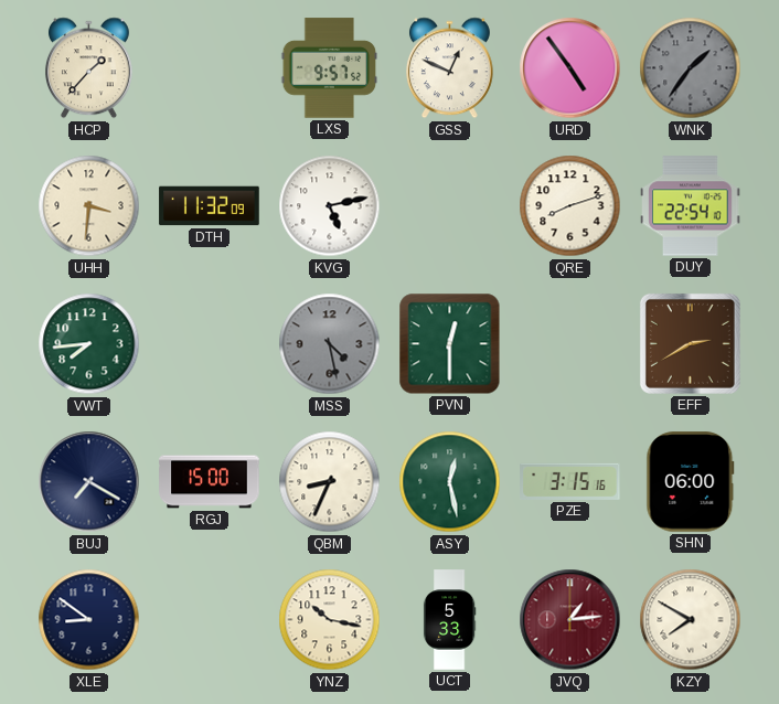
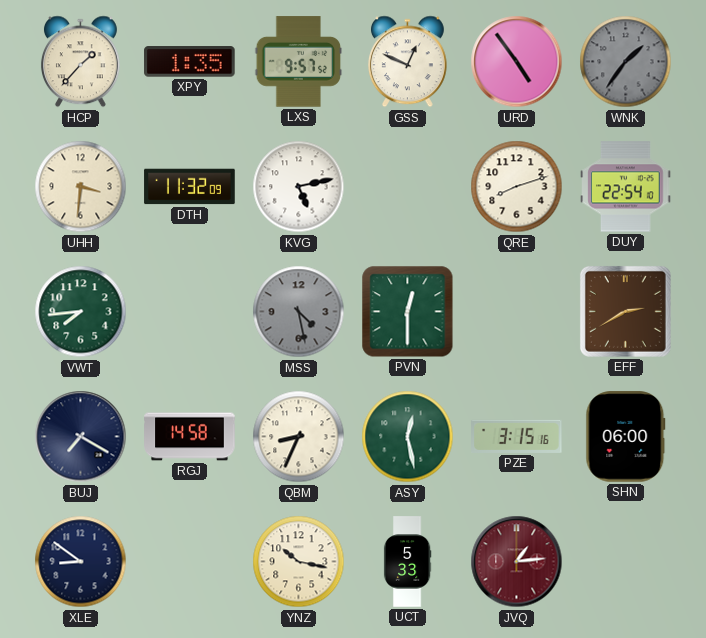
XPY: none -> 1:35 (190, 62)
RGJ: 15:00 -> 14:58 (190, 437)
KZY: 7:50 -> none (691, 620)
